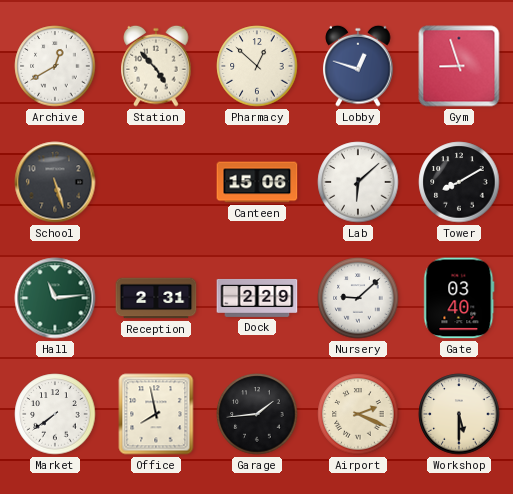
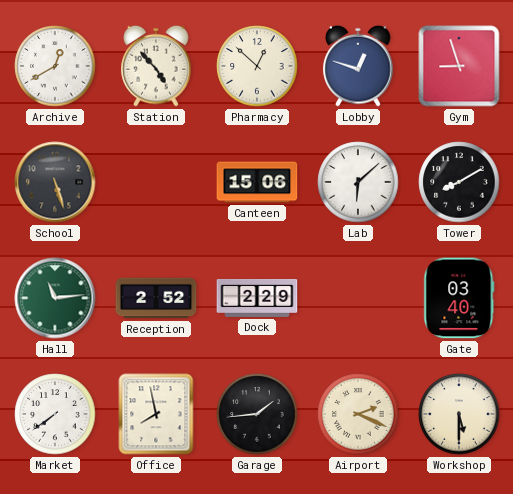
Reception: 2:31 -> 2:52 (156, 298)
Nursery: 9:08 -> none (358, 298)
